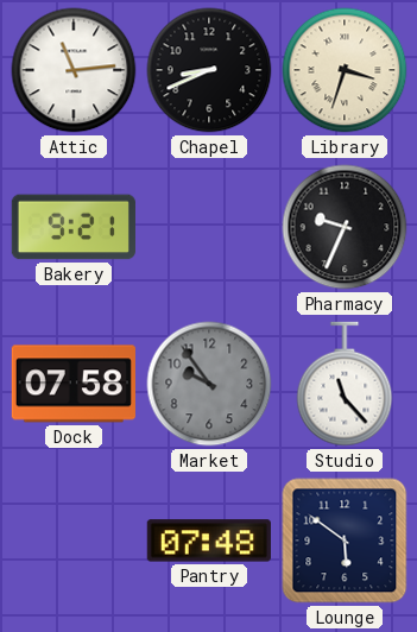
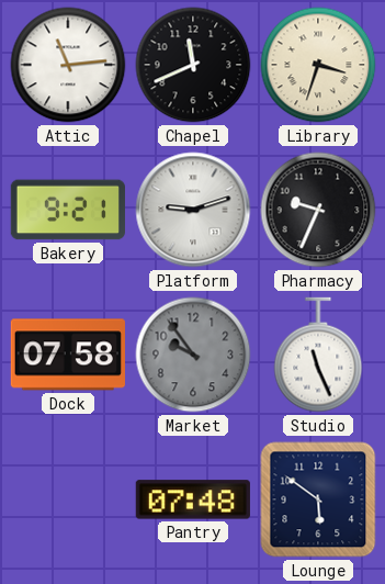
Chapel: 8:41 -> 11:41 (193, 65)
Platform: none -> 9:12 (193, 210)
Studio: 11:23 -> 11:26 (318, 355)
